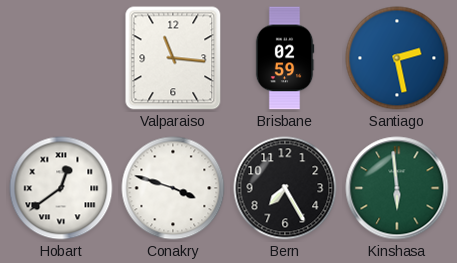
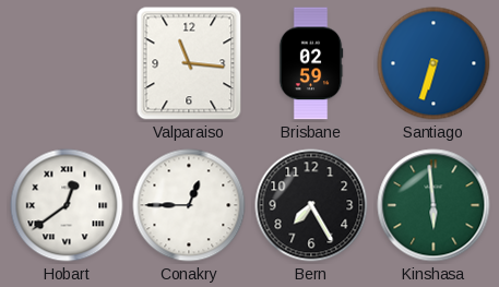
Santiago: 2:28 -> 6:33 (433, 63)
Conakry: 3:48 -> 12:45 (189, 205)
